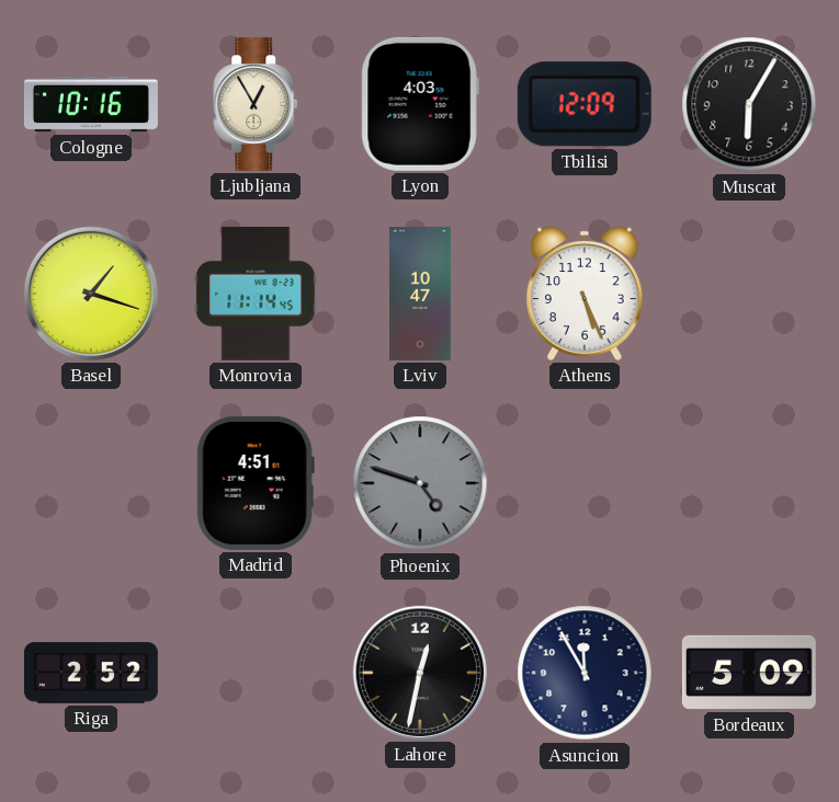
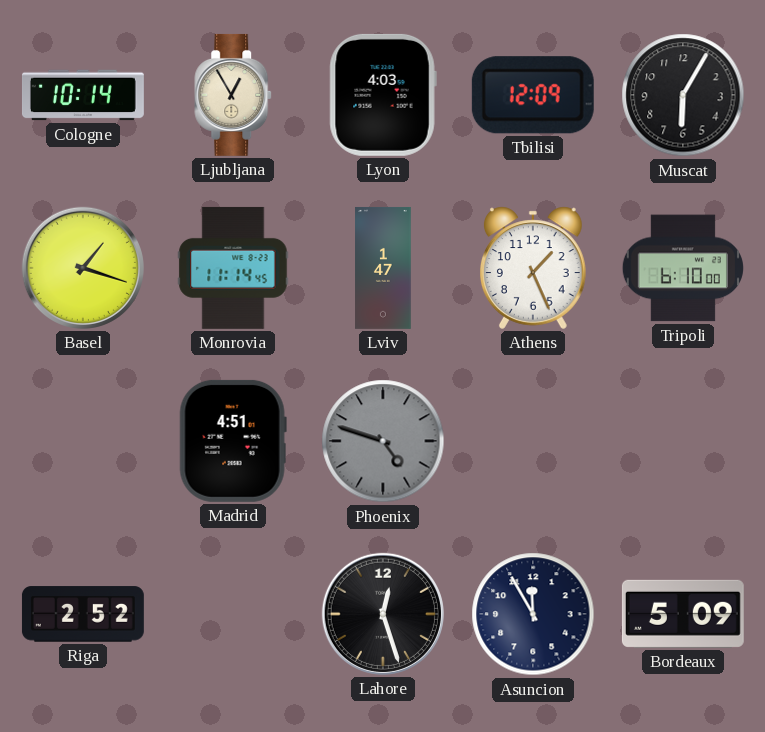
Cologne: 10:16 -> 10:14 (83, 95)
Lviv: 10:47 -> 1:47 (383, 268)
Athens: 5:26 -> 1:26 (534, 268)
Tripoli: none -> 6:10 (683, 268)
Lahore: 12:32 -> 12:27 (383, 614)
